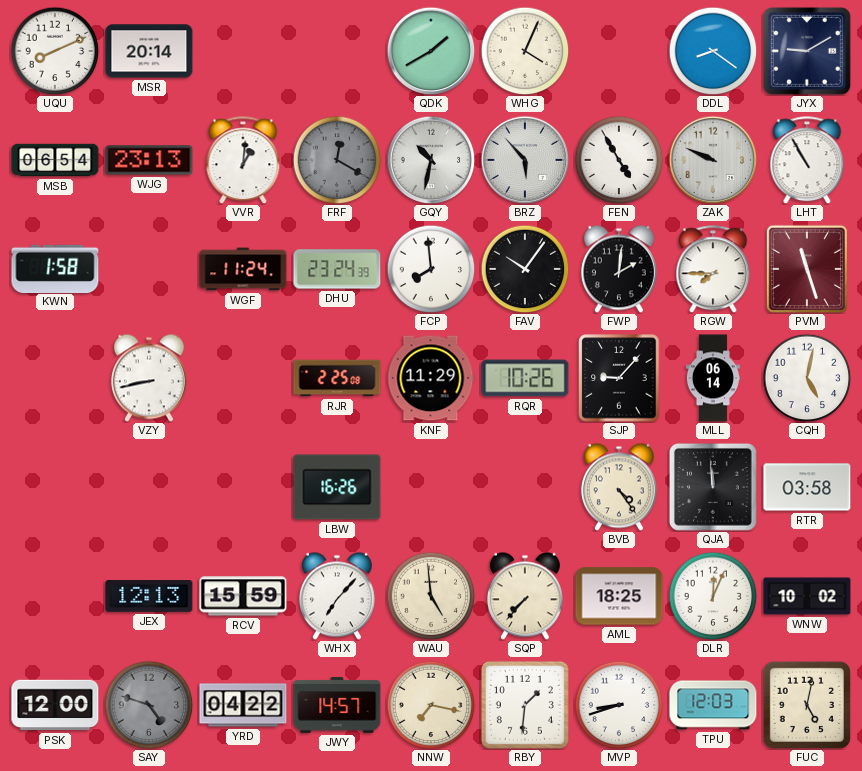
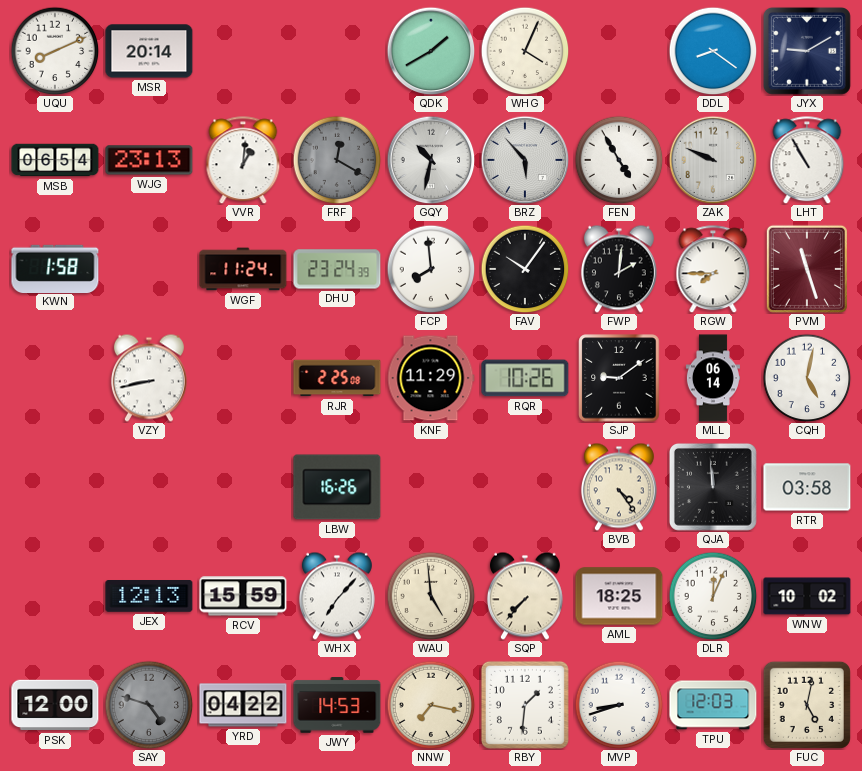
SJP: 9:07 -> 9:09 (619, 378)
JWY: 14:57 -> 14:53 (337, 705)
